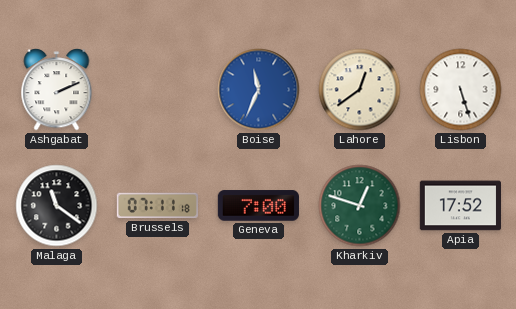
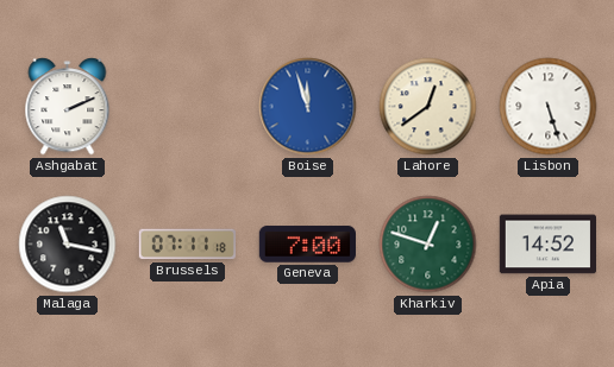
Boise: 11:34 -> 11:57 (308, 107)
Malaga: 11:21 -> 11:17 (68, 245)
Apia: 17:52 -> 14:52 (547, 245)
